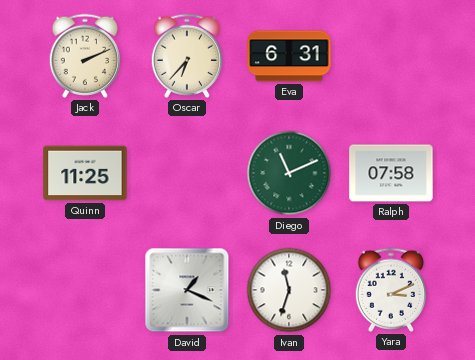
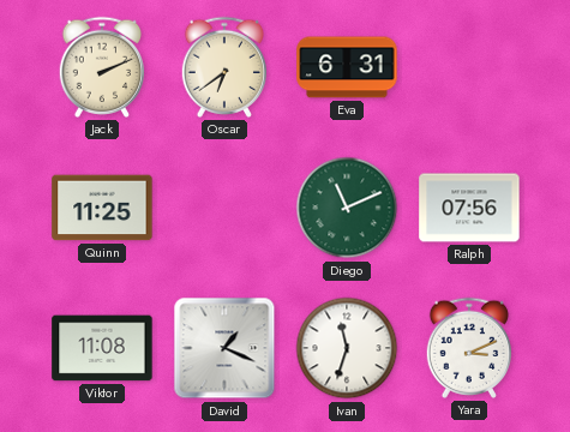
Oscar: 6:37 -> 6:39 (223, 67)
Ralph: 07:58 -> 07:56 (469, 208)
Viktor: none -> 11:08 (102, 348)
